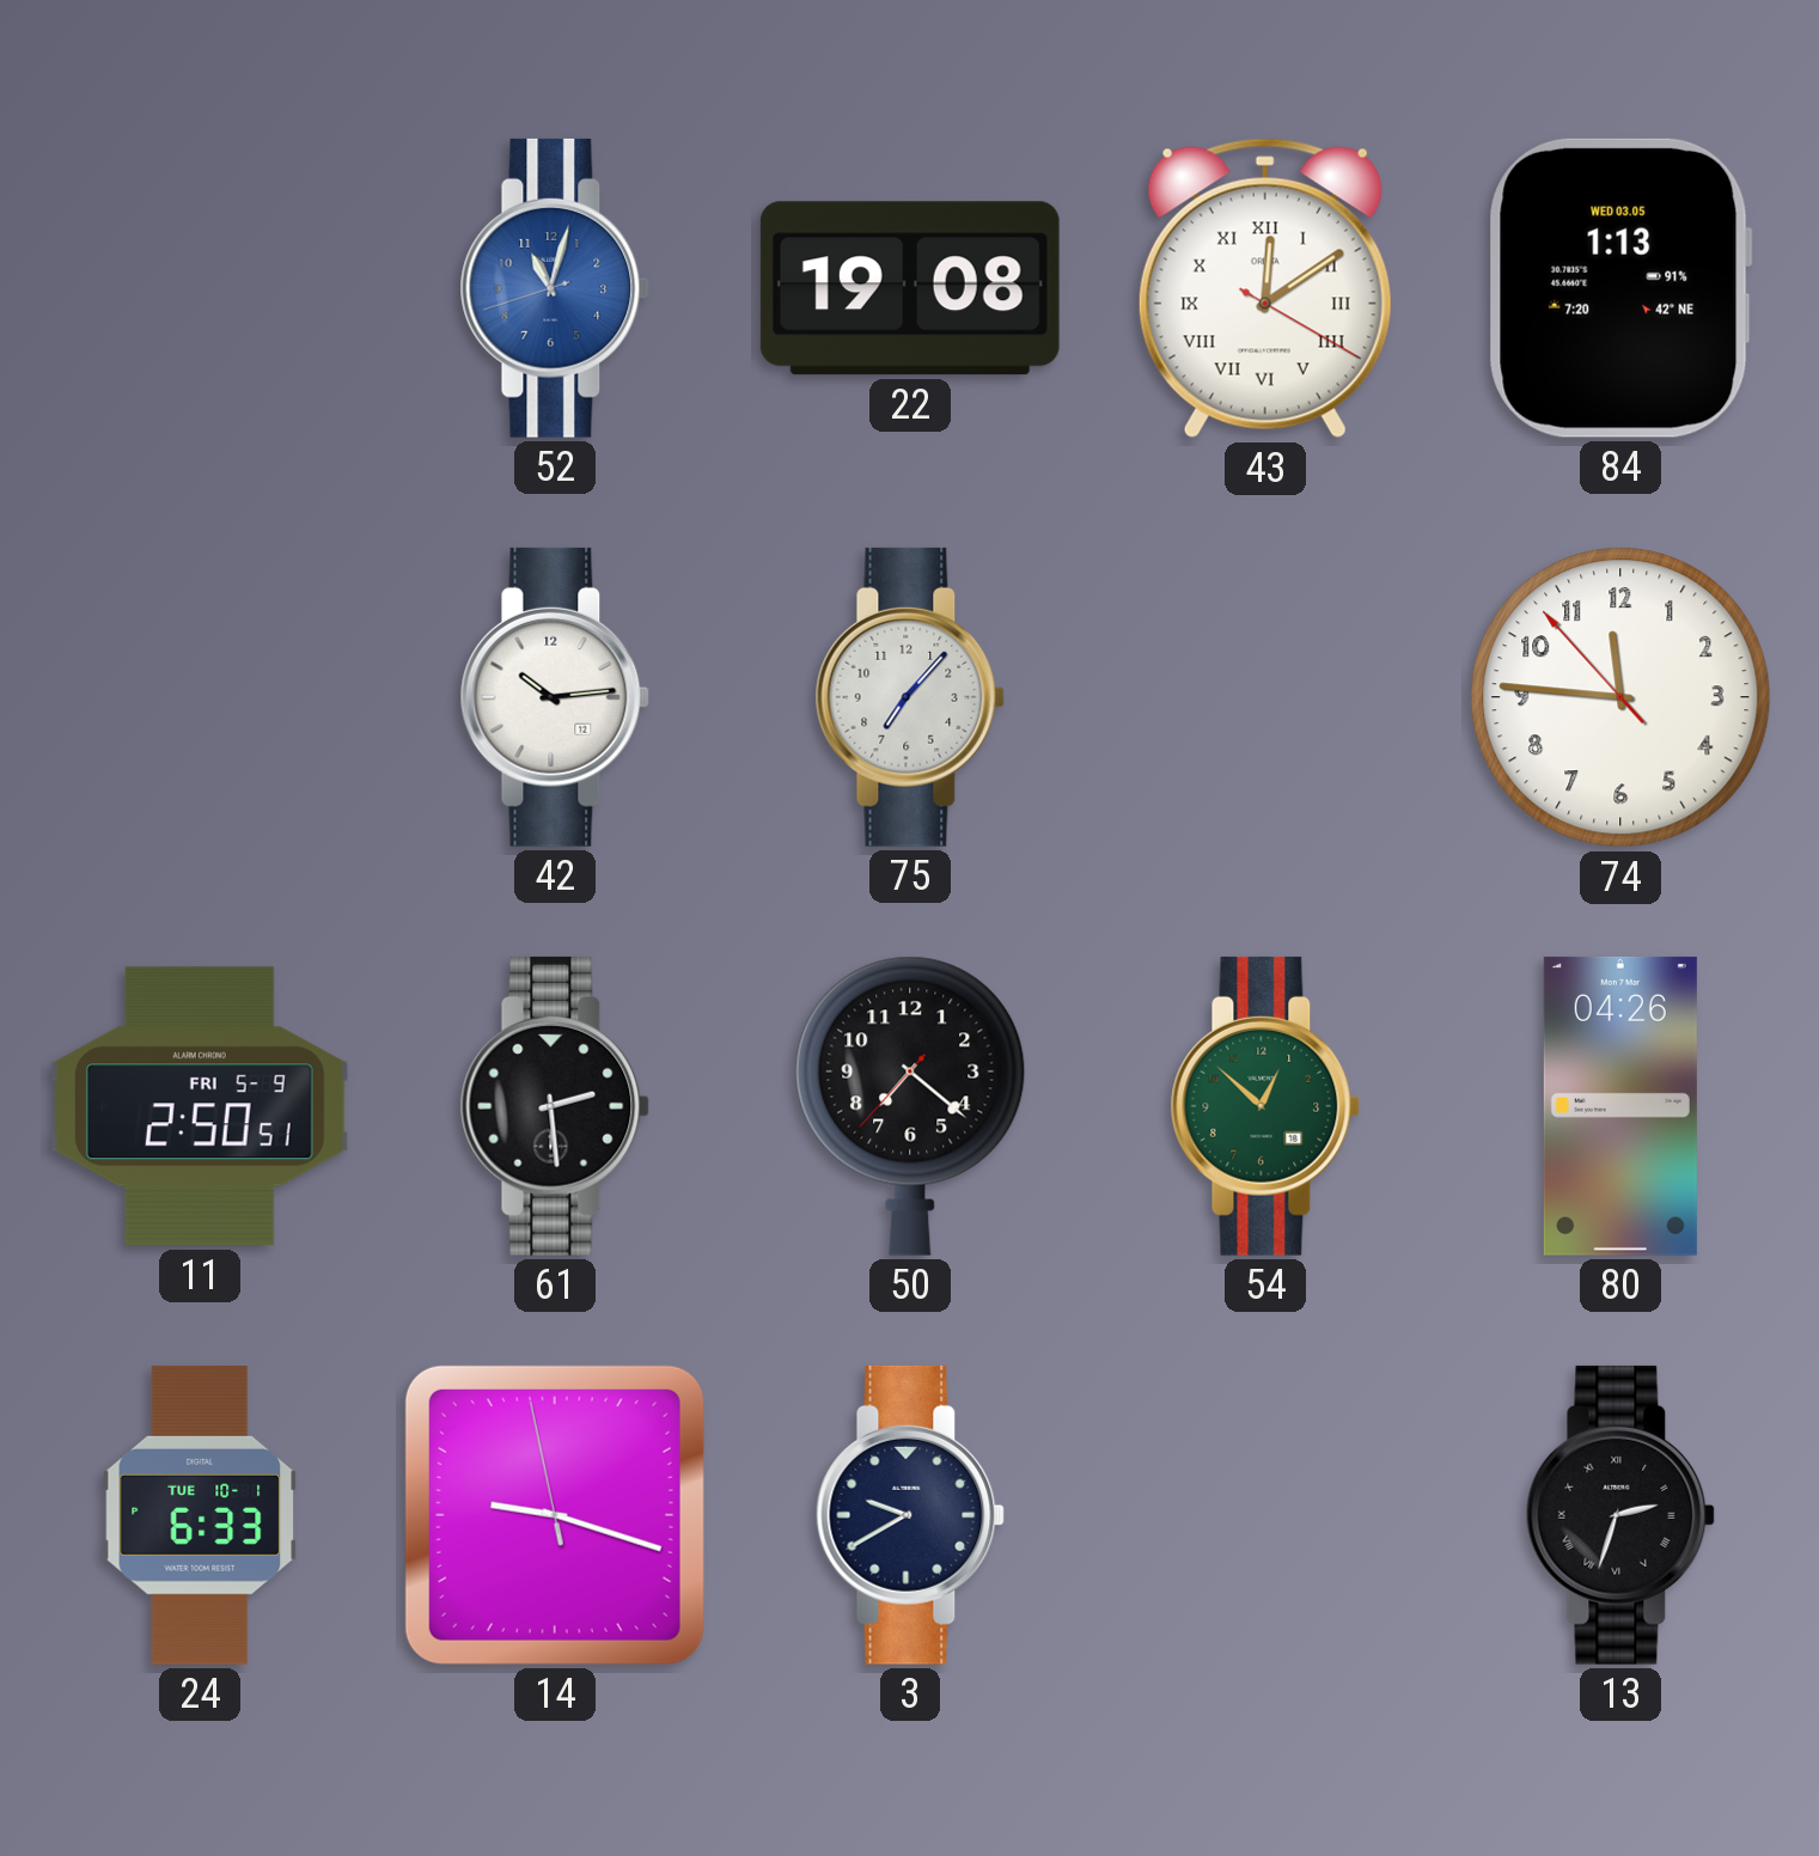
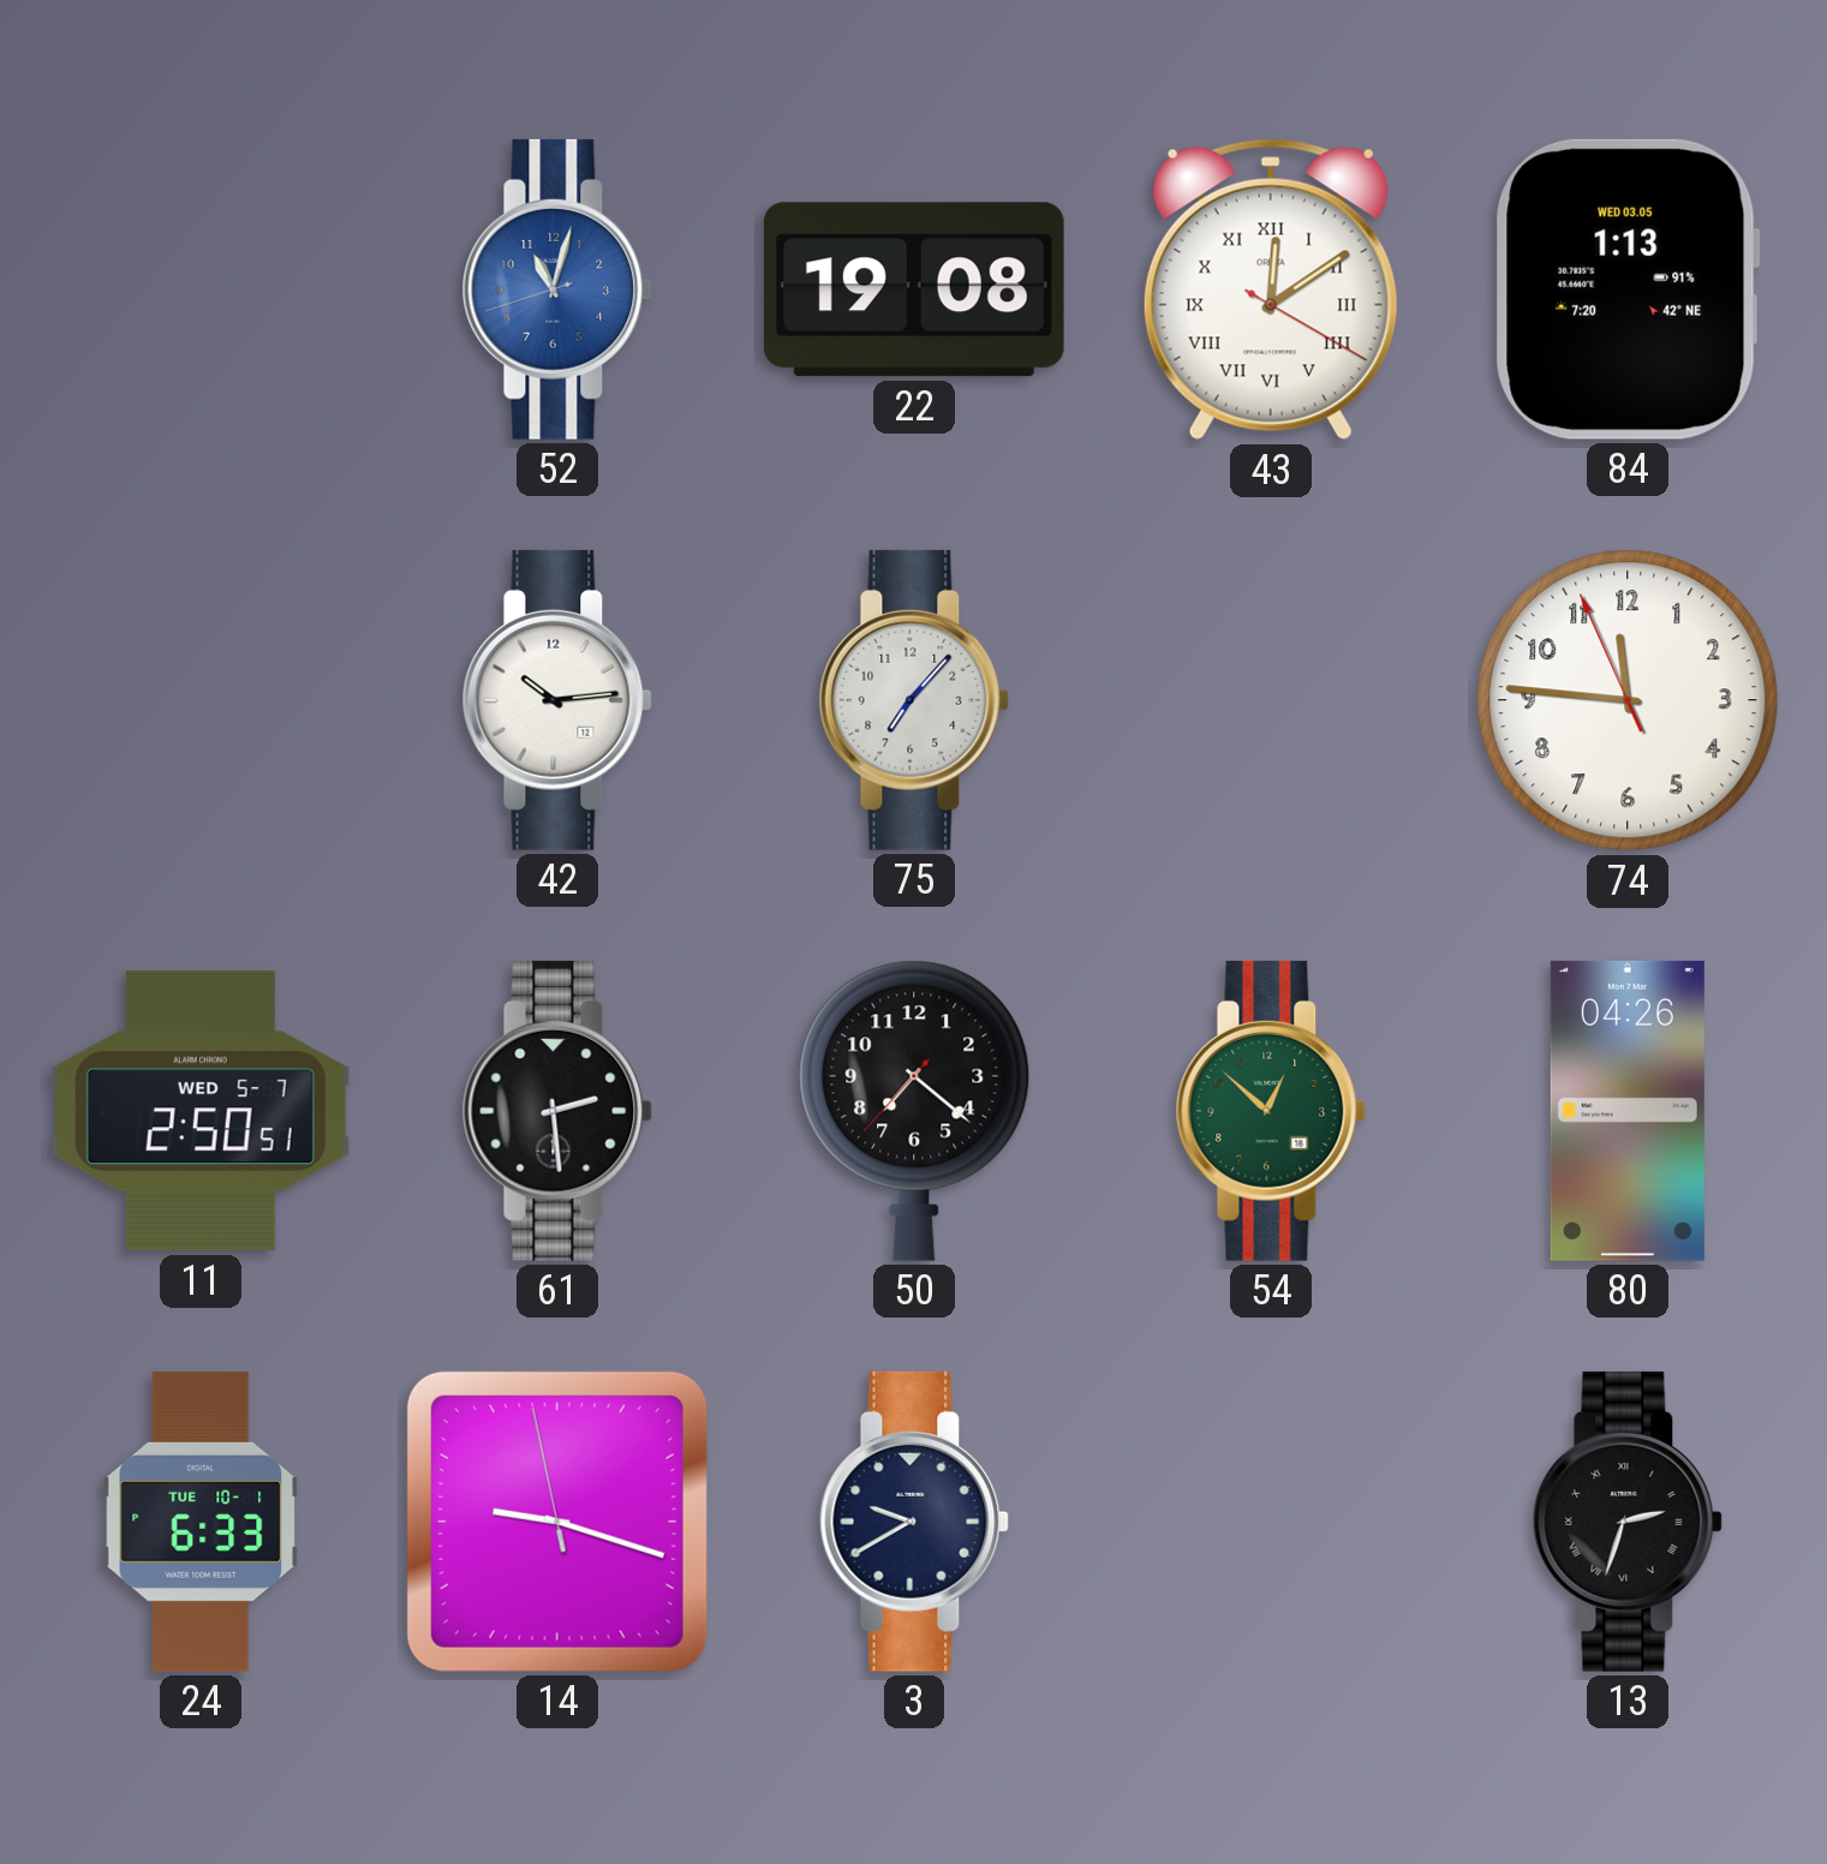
74: 11:45:53 -> 11:45:56 (1628, 700)
11 date: FRI 5-9 -> WED 5-7 (201, 1111)
